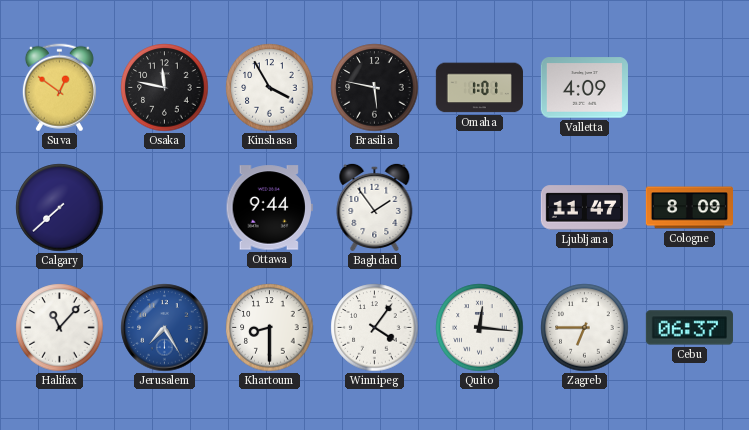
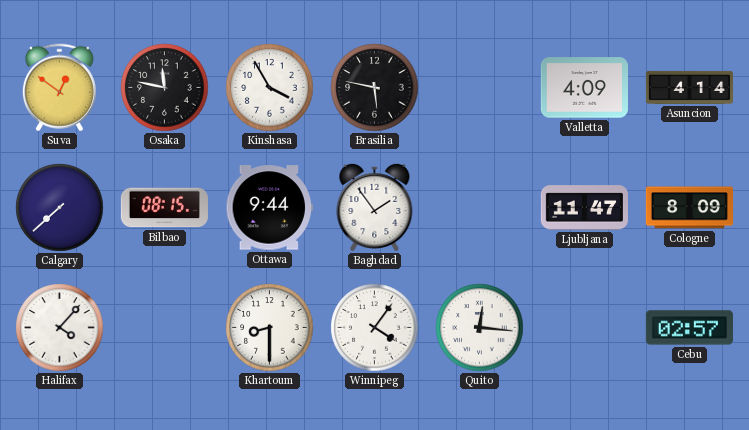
Omaha: 1:01 -> none (479, 88)
Asuncion: none -> 4:14 (689, 87)
Bilbao: none -> 08:15 (164, 208)
Halifax: 11:07 -> 4:07 (60, 328)
Jerusalem: 7:25 -> none (165, 328)
Zagreb: 6:45 -> none (585, 328)
Cebu: 06:37 -> 02:57 (689, 328)
